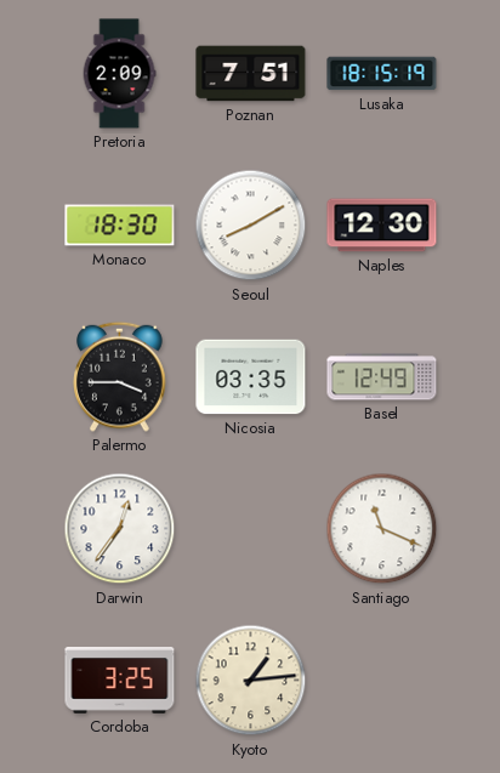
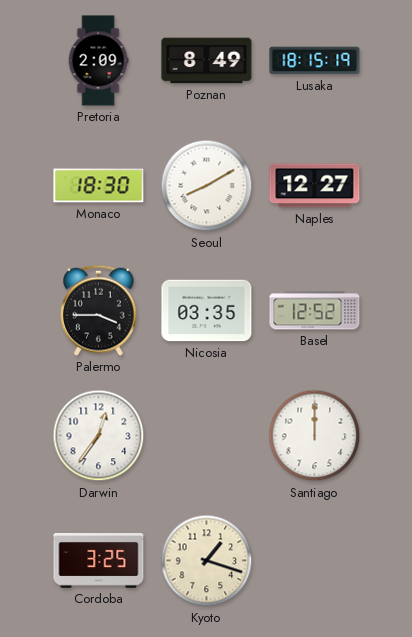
Poznan: 7:51 -> 8:49 (207, 61)
Naples: 12:30 -> 12:27 (315, 186)
Basel: 12:49 -> 12:52 (315, 311)
Santiago: 11:19 -> 12:00 (315, 436)
Kyoto: 1:14 -> 1:18 (207, 561)
